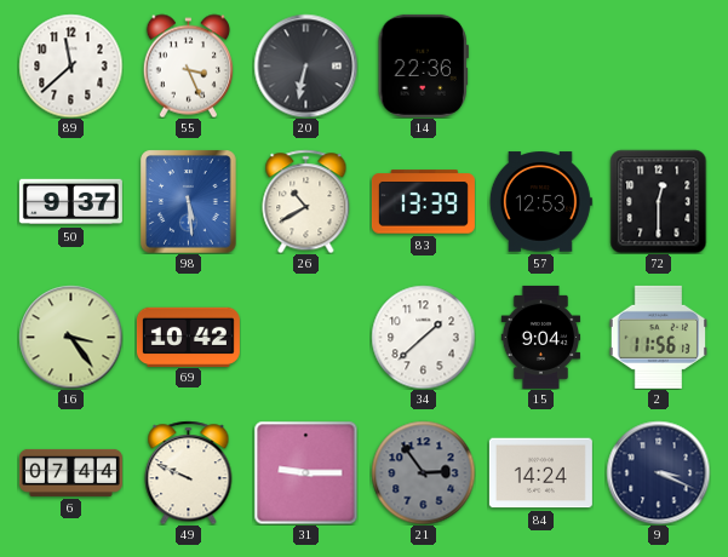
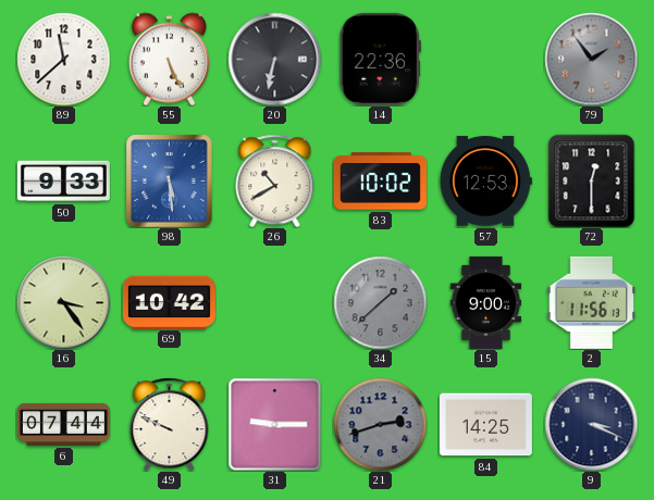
55: 3:26 -> 5:26 (169, 59)
79: none -> 1:54 (591, 59)
50: 9:37 -> 9:33 (63, 182)
83: 13:39 -> 10:02 (380, 182)
34 dial: white -> grey (380, 302)
15: 9:04 -> 9:00 (486, 302)
21: 2:54 -> 2:42 (380, 424)
84: 14:24 -> 14:25 (485, 425)
